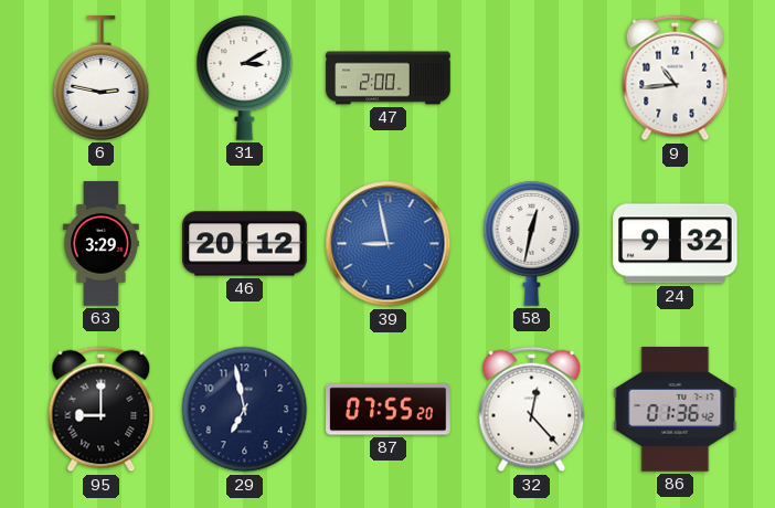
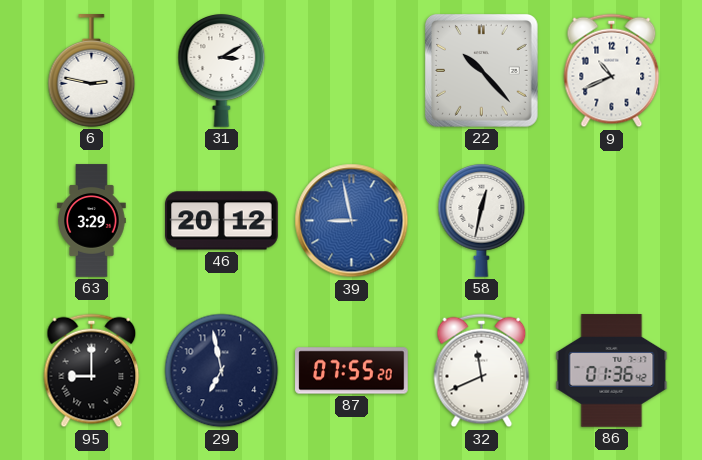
47: 2:00 -> none (389, 78)
22: none -> 10:23 (481, 70)
9: 10:44 -> 10:41 (612, 71)
24: 9:32 -> none (676, 244)
32: 12:23 -> 11:41 (482, 371)
